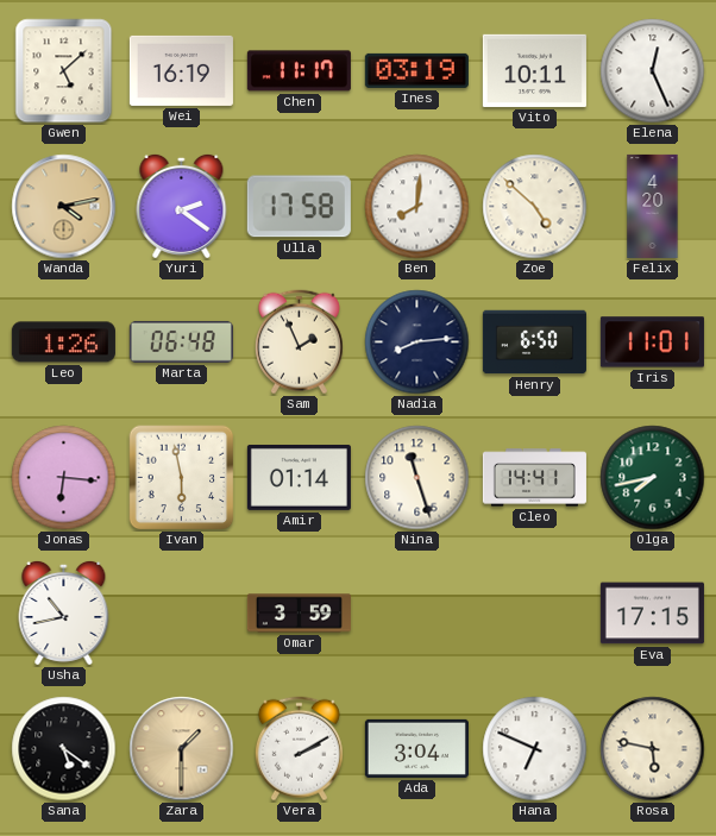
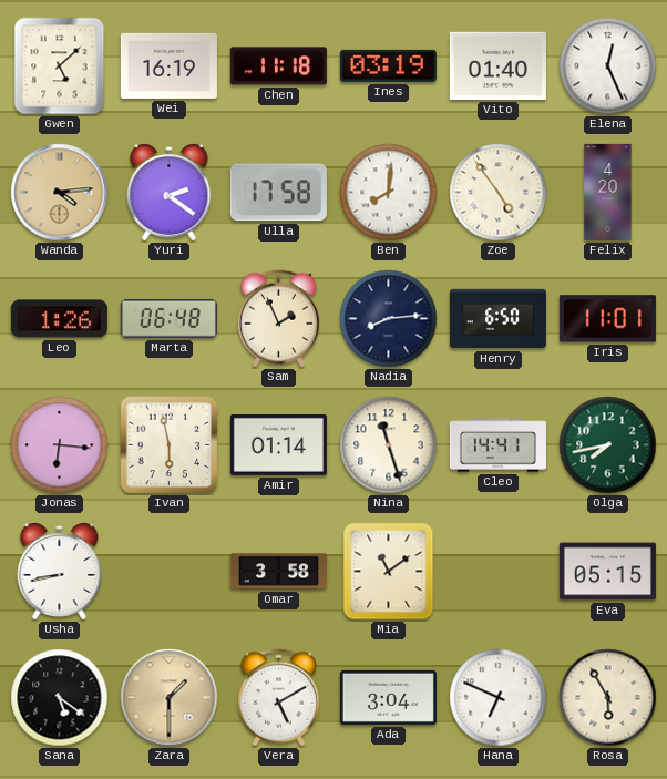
Chen: 11:17 -> 11:18 (278, 66)
Vito: 10:11 -> 01:40 (497, 65)
Wanda: 4:13 -> 4:14 (60, 193)
Zoe: 4:52 -> 4:54 (499, 193)
Usha: 10:43 -> 8:43 (60, 571)
Omar: 3:59 -> 3:58 (278, 572)
Mia: none -> 11:09 (389, 572)
Eva: 17:15 -> 05:15 (607, 572)
Vera: 2:10 -> 5:10 (278, 698)
Rosa: 5:47 -> 5:55 (608, 698)
